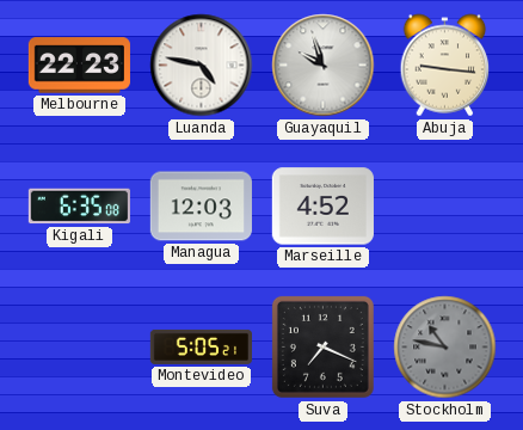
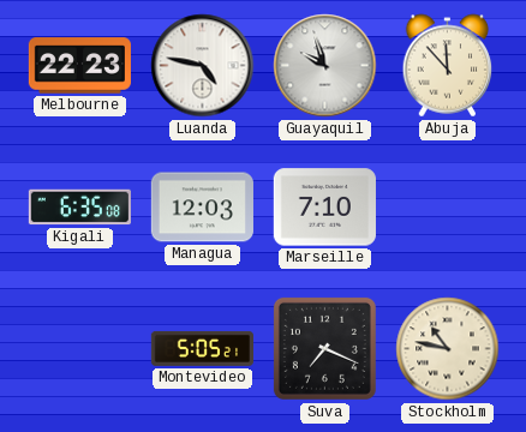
Abuja: 9:16 -> 11:53 (448, 66)
Marseille: 4:52 -> 7:10 (324, 208)
Stockholm dial: grey -> cream (448, 349)
